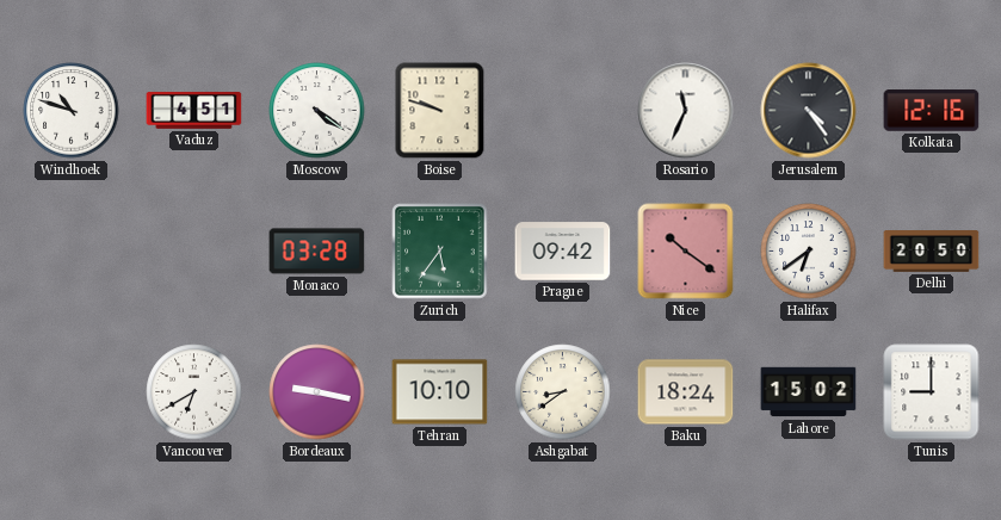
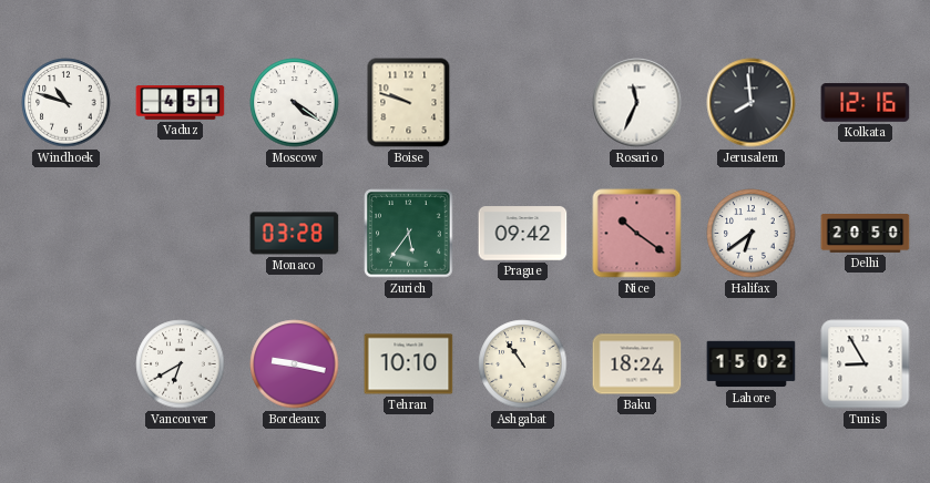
Jerusalem: 4:24 -> 7:59 (752, 103)
Ashgabat: 8:39 -> 10:54 (523, 364)
Tunis: 9:00 -> 8:55 (866, 364)
